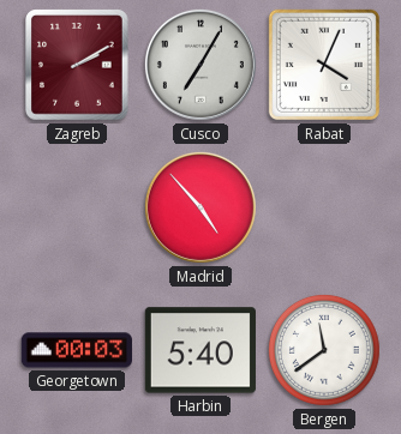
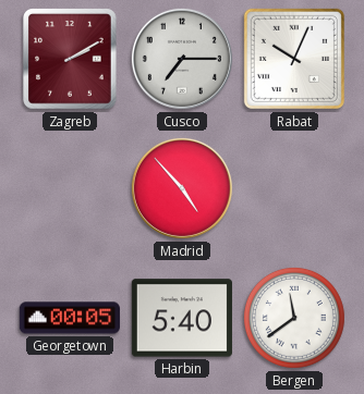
Cusco: 7:05 -> 7:15 (182, 59)
Rabat: 4:04 -> 10:04 (294, 59)
Georgetown: 00:03 -> 00:05 (70, 318)
